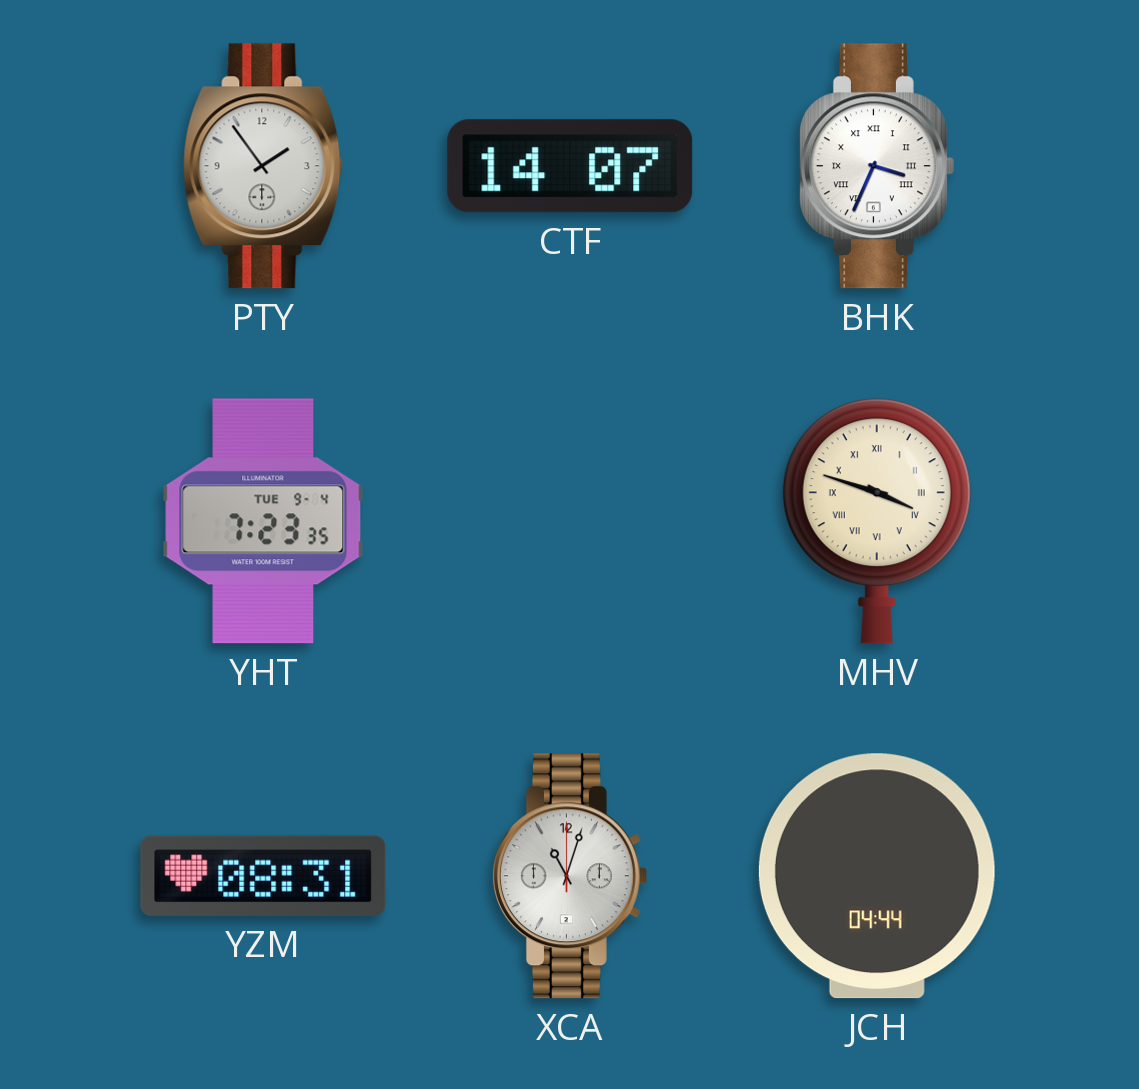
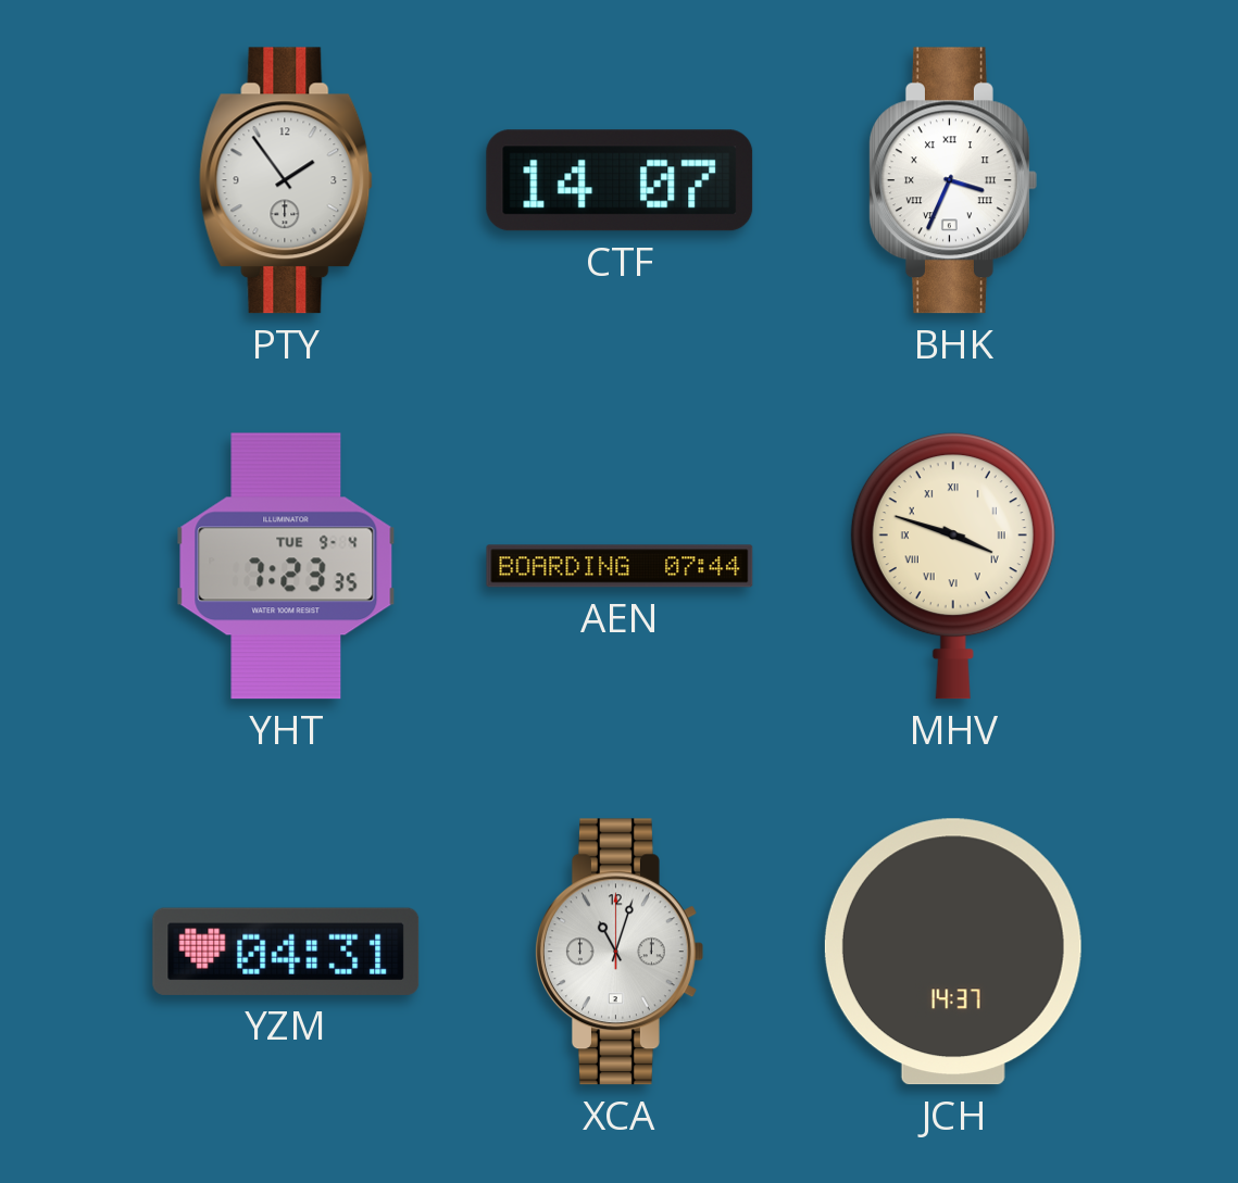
AEN: none -> 07:44 (620, 566)
YZM: 08:31 -> 04:31 (286, 952)
JCH: 04:44 -> 14:37 (953, 952)
